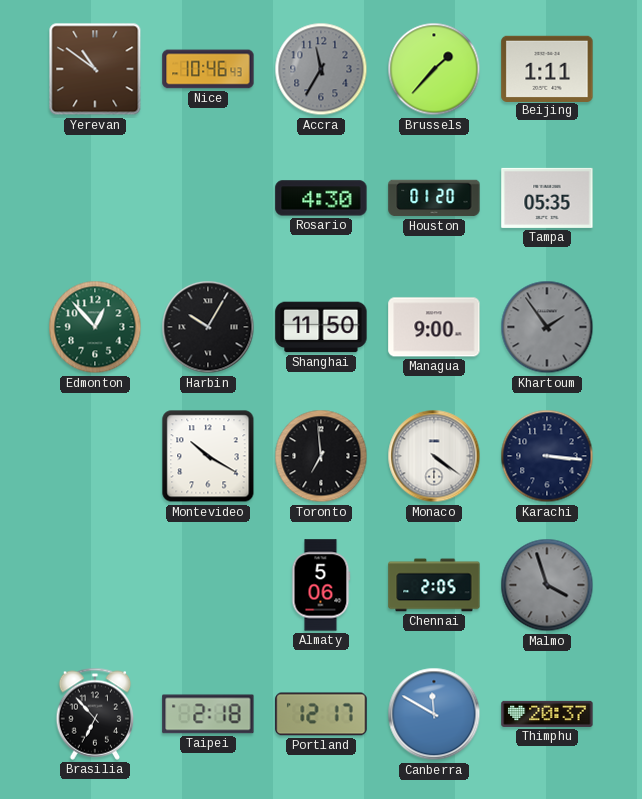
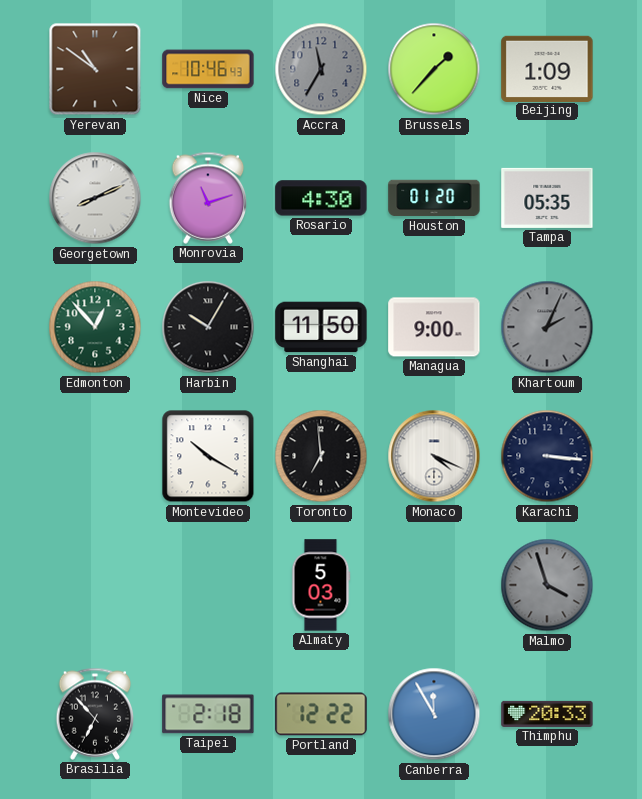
Beijing: 1:11 -> 1:09 (547, 68)
Georgetown: none -> 8:11 (95, 198)
Monrovia: none -> 11:12 (208, 198)
Khartoum: 1:54 -> 2:04 (547, 327)
Monaco: 4:21 -> 4:19 (434, 456)
Almaty: 5:06 -> 5:03 (321, 585)
Chennai: 2:05 -> none (434, 585)
Portland: 12:17 -> 12:22 (321, 714)
Canberra: 11:50 -> 11:55 (434, 714)
Thimphu: 20:37 -> 20:33 (547, 714)
